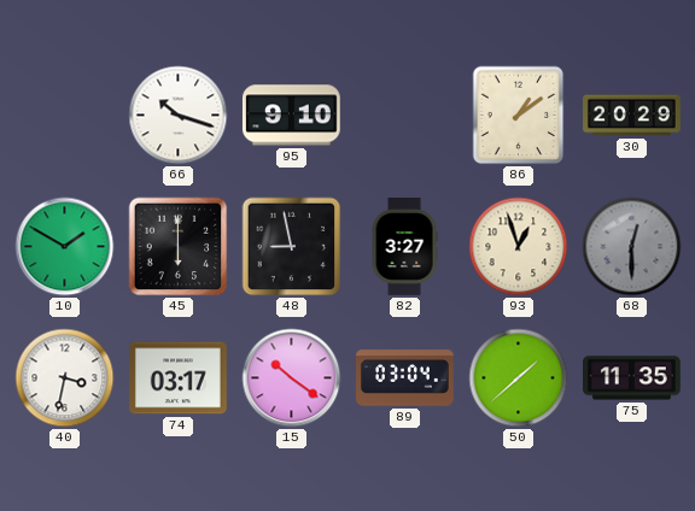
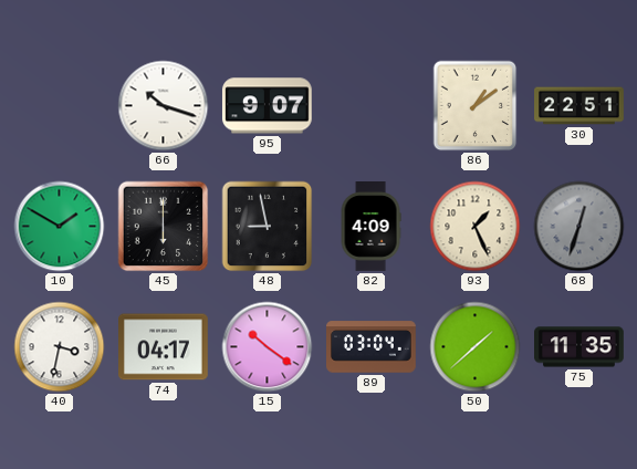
95: 9:10 -> 9:07 (267, 106)
30: 20:29 -> 22:51 (579, 106)
82: 3:27 -> 4:09 (370, 227)
93: 12:57 -> 1:26 (476, 227)
68: 12:30 -> 12:33 (579, 227)
74: 03:17 -> 04:17 (164, 347)
